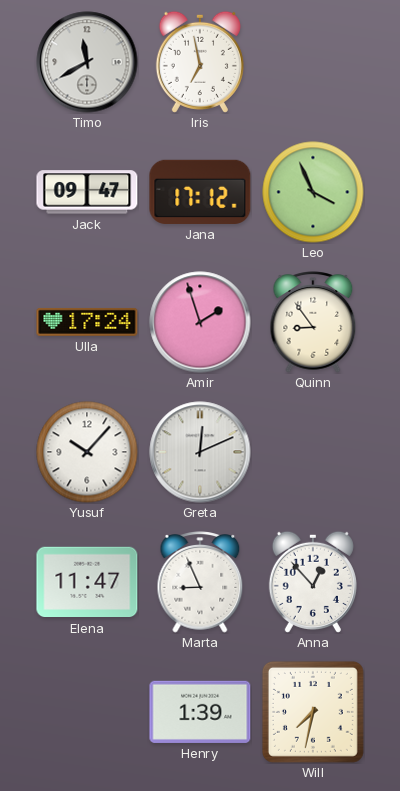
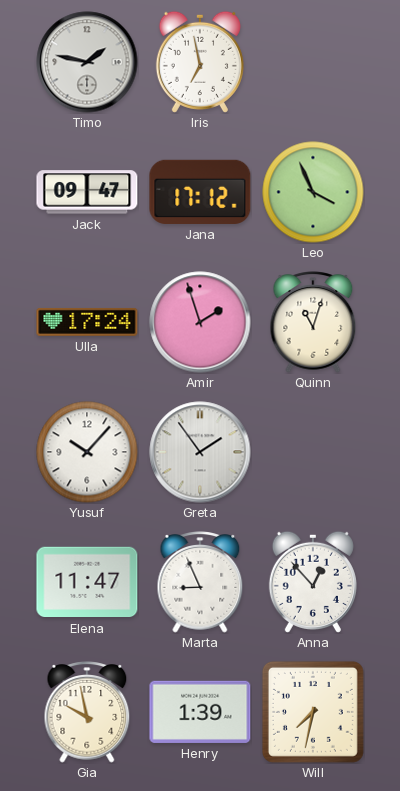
Timo: 11:40 -> 1:47 (87, 62)
Quinn: 8:54 -> 11:03 (313, 322)
Greta: 12:11 -> 1:54 (200, 452)
Gia: none -> 9:58 (87, 712)
